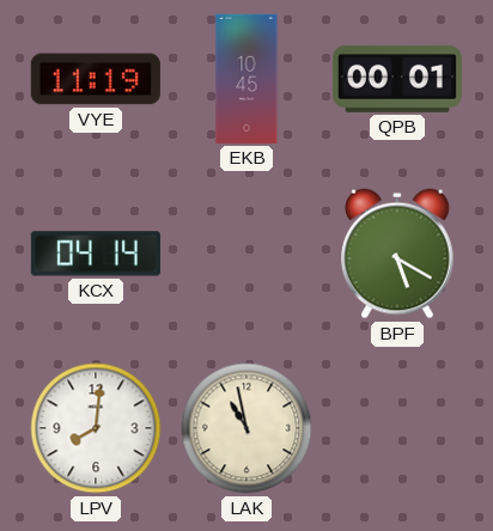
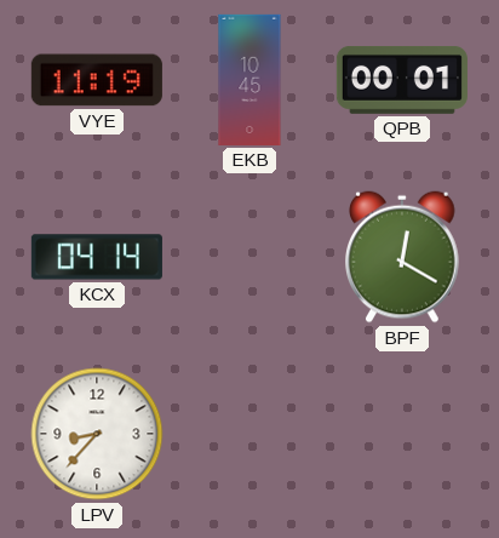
BPF: 5:20 -> 12:20 (403, 257)
LPV: 8:01 -> 8:37 (97, 434)
LAK: 10:58 -> none (246, 428)
